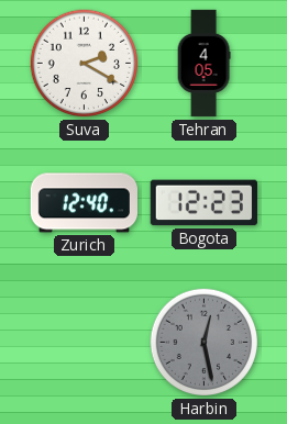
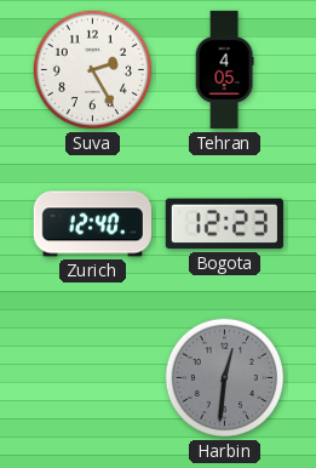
Suva: 2:20 -> 2:25 (93, 70)
Harbin: 12:28 -> 12:31 (225, 378)
